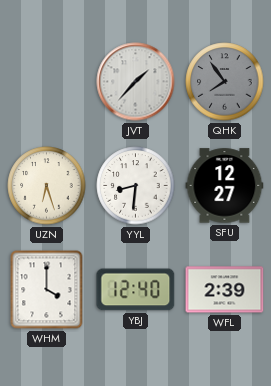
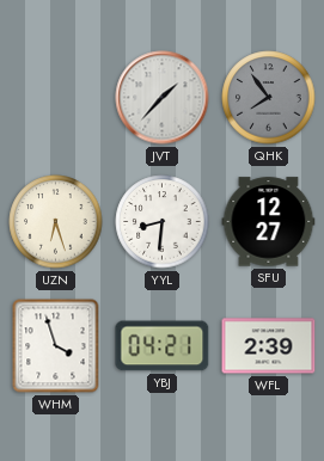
WHM: 4:00 -> 3:57 (56, 346)
YBJ: 12:40 -> 04:21 (163, 346)
